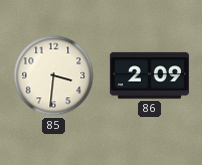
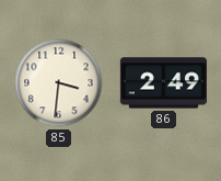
86: 2:09 -> 2:49 (163, 83)
